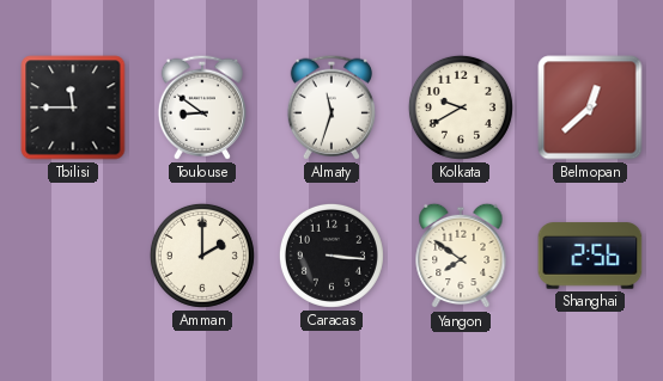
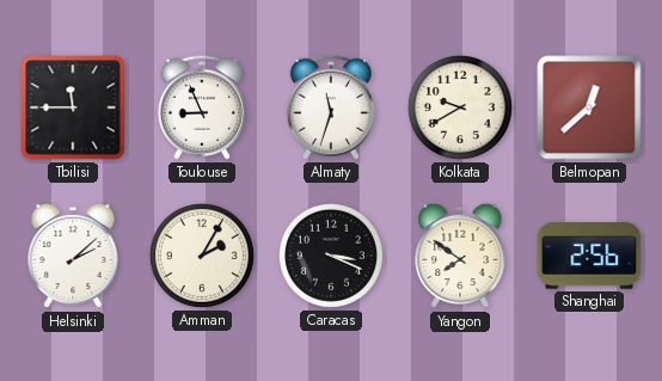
Toulouse: 8:51 -> 8:56 (201, 107)
Helsinki: none -> 2:08 (73, 256)
Amman: 2:00 -> 2:05 (202, 256)
Caracas: 3:16 -> 3:19 (331, 256)
